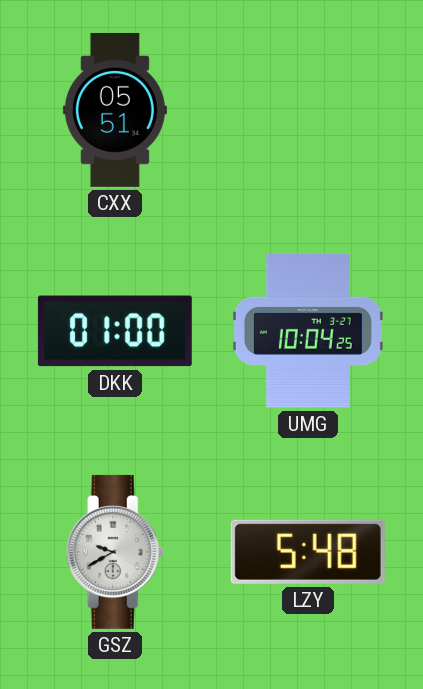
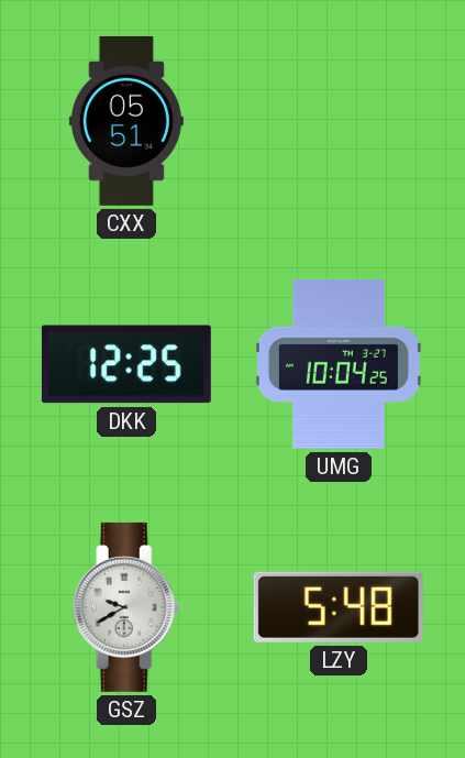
DKK: 01:00 -> 12:25 (126, 364)
